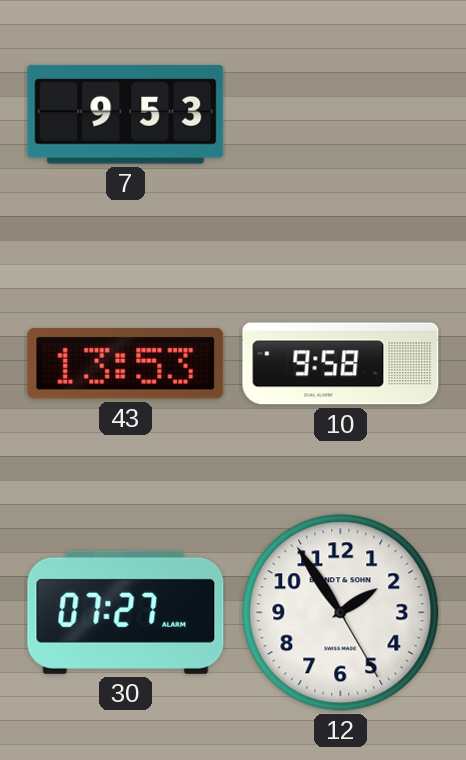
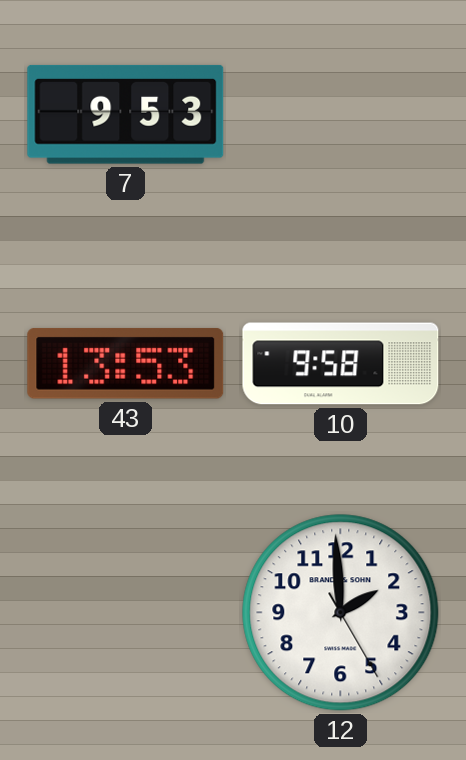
30: 07:27 -> none (126, 612)
12: 1:54 -> 1:59 (341, 613)
